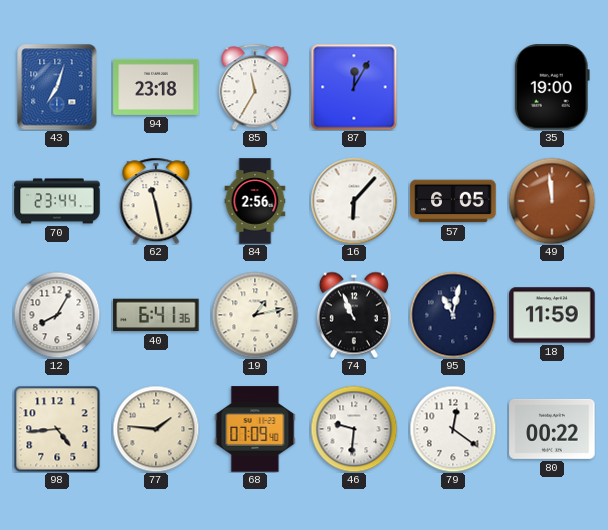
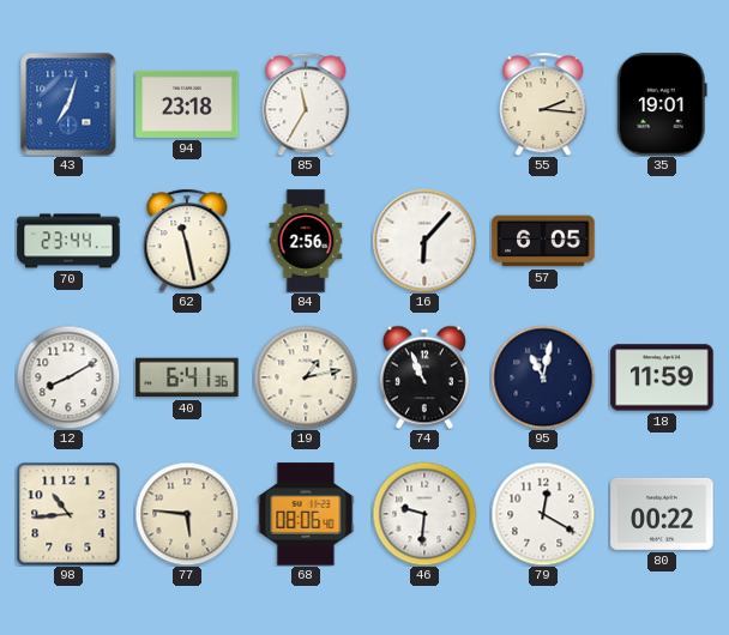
87: 12:05 -> none (354, 87)
55: none -> 2:16 (543, 104)
35: 19:00 -> 19:01 (662, 104)
49: 11:59 -> none (552, 201)
12: 8:05 -> 8:10 (68, 377)
98: 4:44 -> 10:44 (68, 514)
77: 1:46 -> 5:46 (187, 514)
68: 07:09 -> 08:06 (306, 514)
79: 12:21 -> 12:20 (543, 514)
